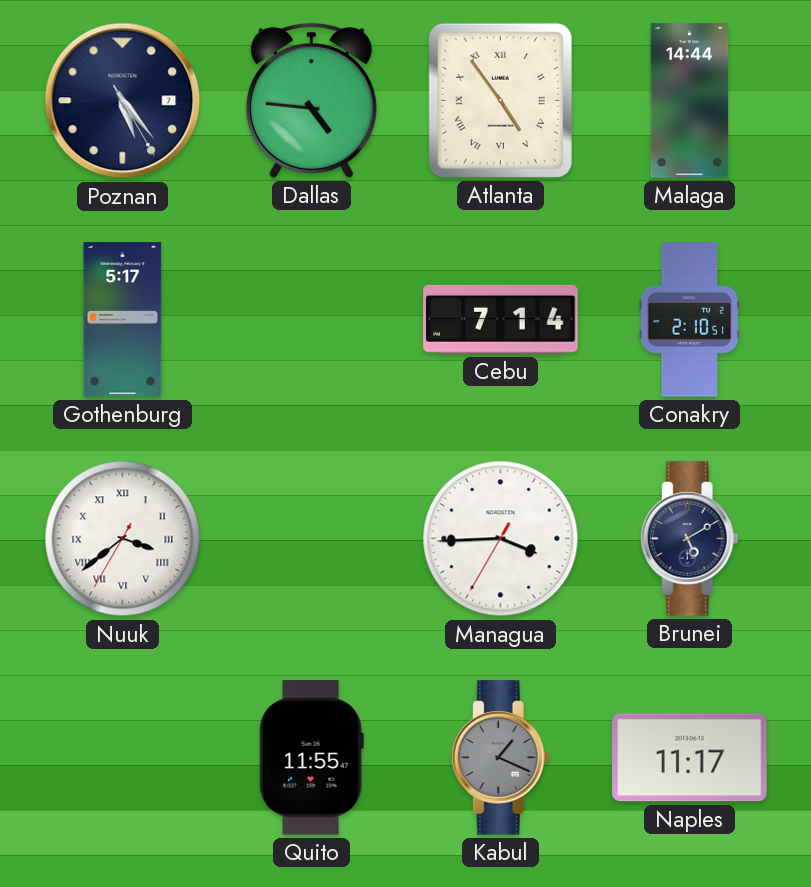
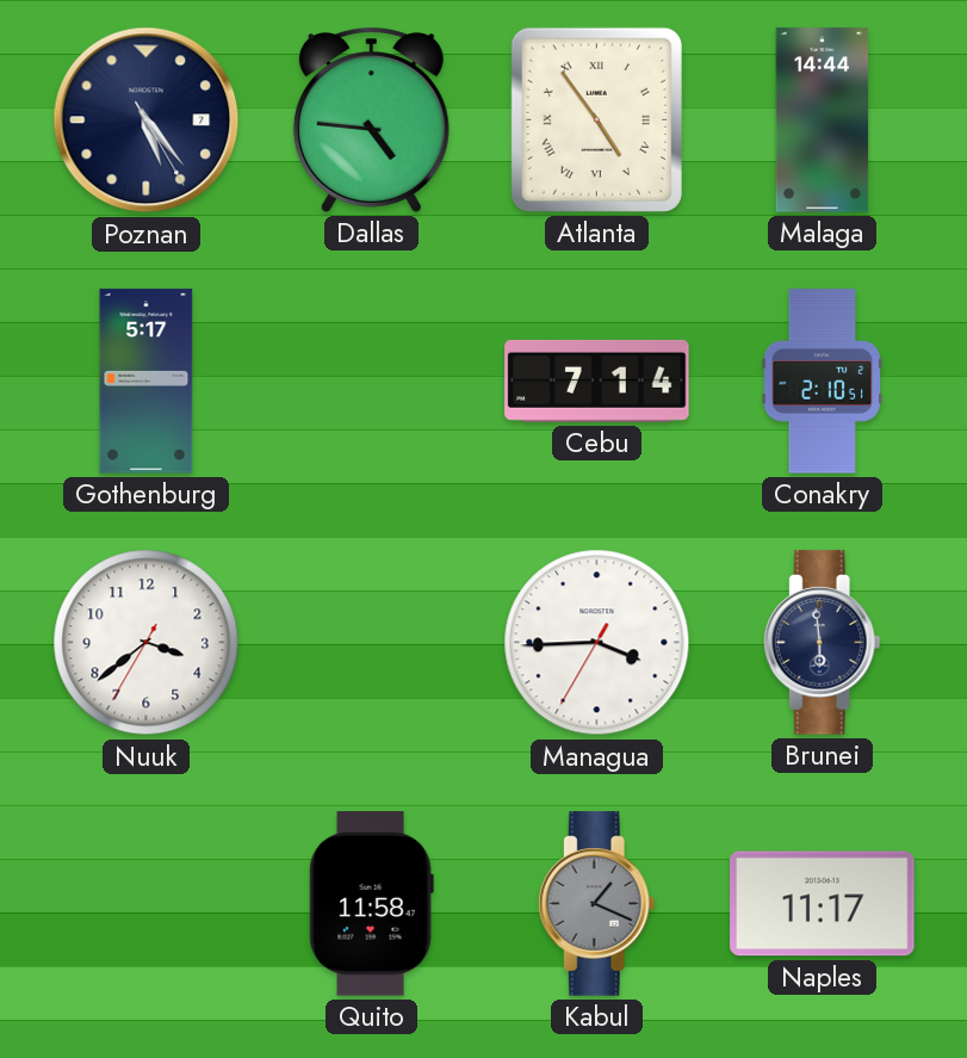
Nuuk numerals: Roman -> Arabic (147, 643)
Brunei: 5:10 -> 5:59 (822, 643)
Quito: 11:55 -> 11:58 (371, 904)
